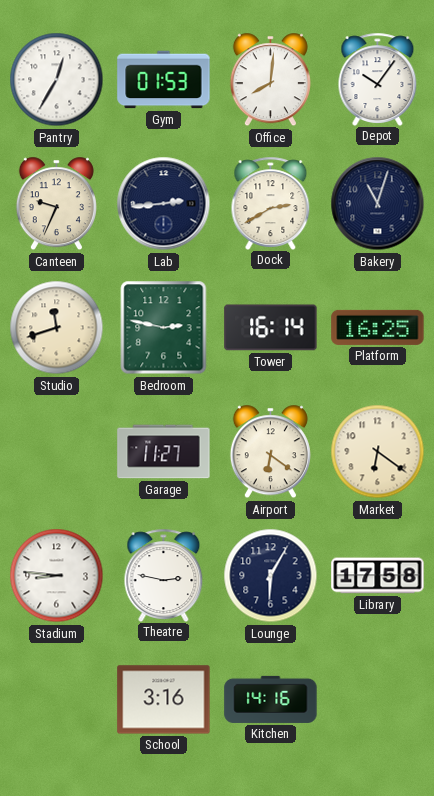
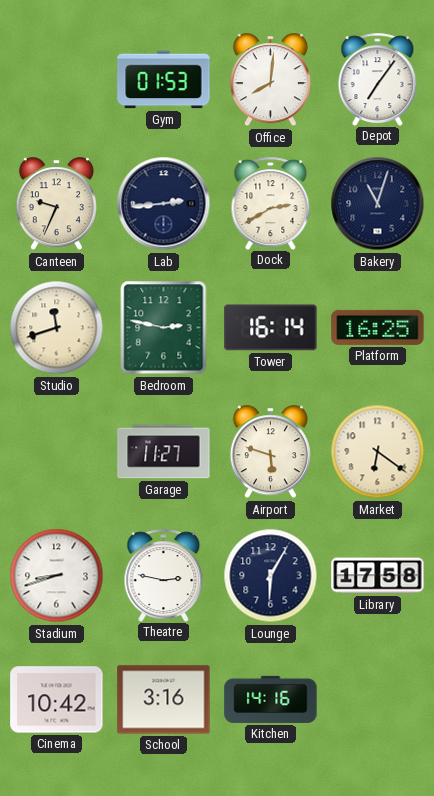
Pantry: 12:35 -> none (57, 80)
Depot: 10:06 -> 7:06 (378, 79)
Airport: 6:21 -> 5:48 (270, 452)
Stadium: 8:46 -> 8:42 (57, 576)
Cinema: none -> 10:42 (57, 700)
